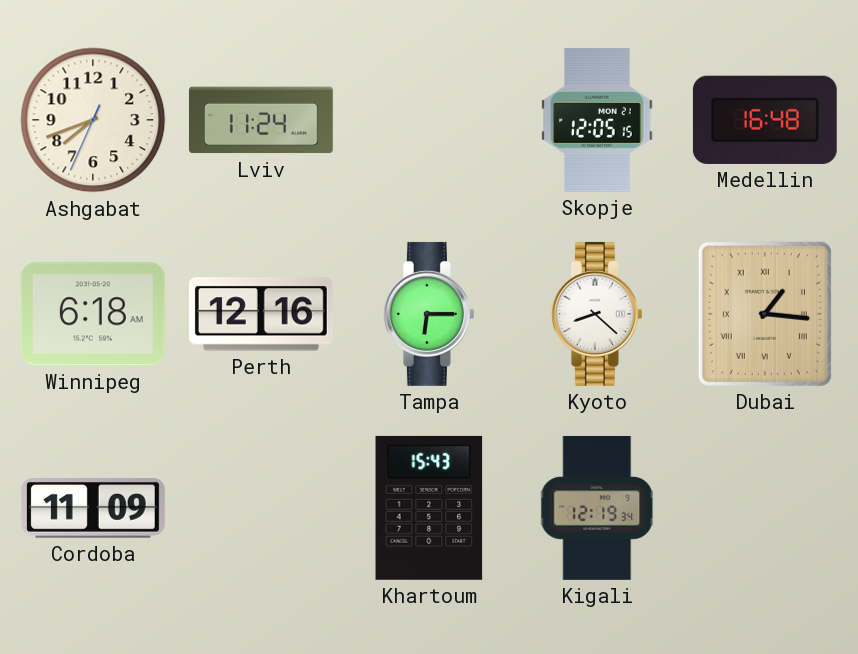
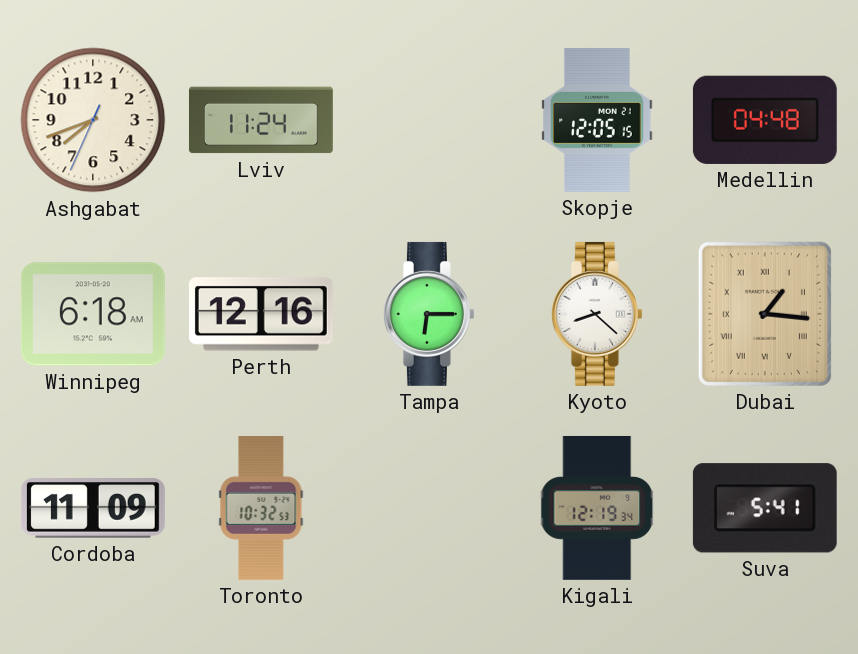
Medellin: 16:48 -> 04:48 (765, 120)
Toronto: none -> 10:32 (261, 508)
Khartoum: 15:43 -> none (429, 508)
Suva: none -> 5:41 (765, 508)
